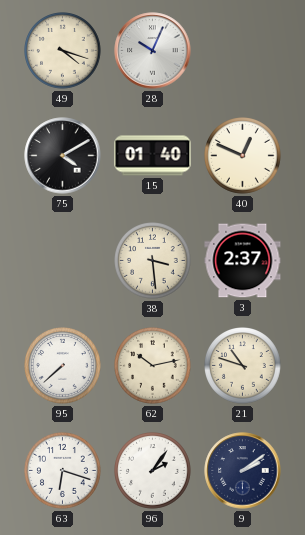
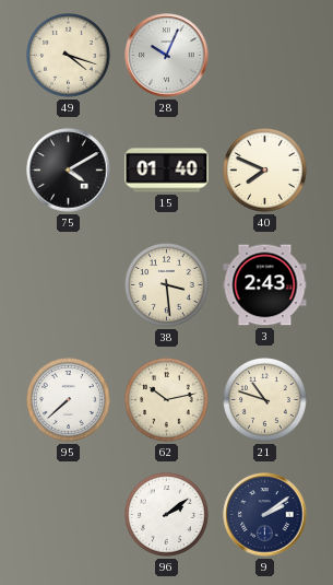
40: 12:49 -> 7:49 (265, 171)
3: 2:37 -> 2:43 (265, 285)
63: 6:18 -> none (63, 471)
96: 2:06 -> 2:09 (167, 515)
